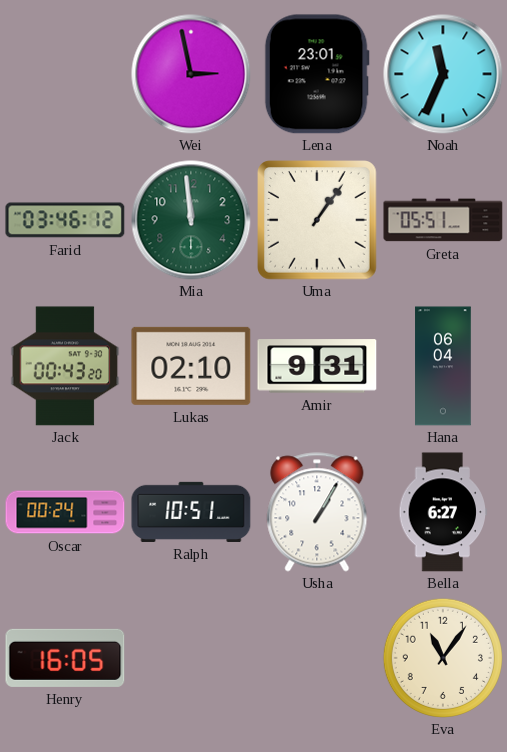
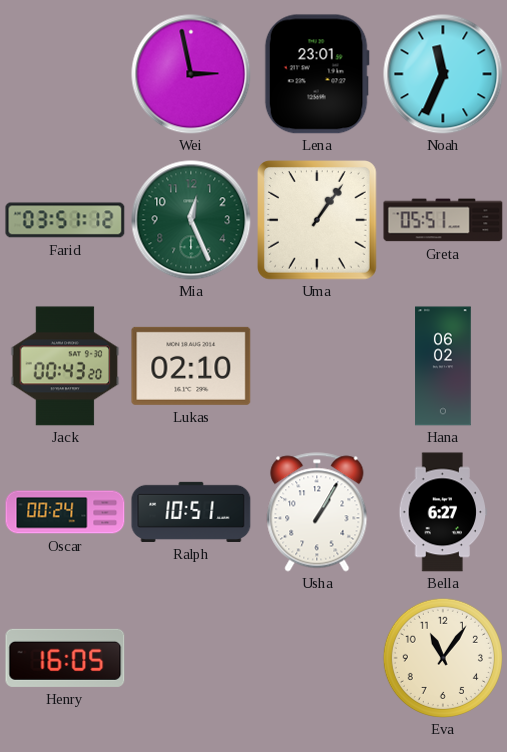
Farid: 03:46 -> 03:51 (65, 220)
Mia: 11:59 -> 12:26 (191, 220)
Amir: 9:31 -> none (317, 366)
Hana: 06:04 -> 06:02 (443, 366)
